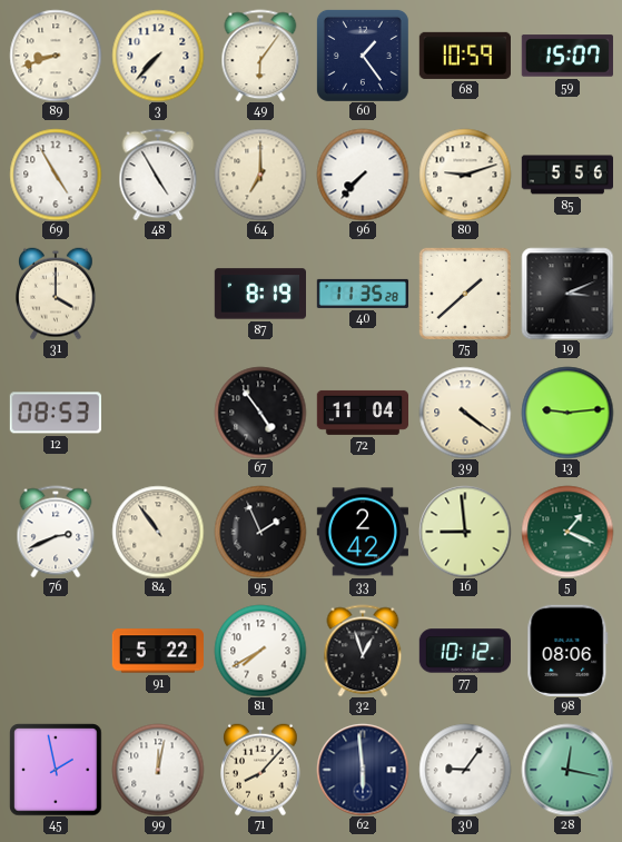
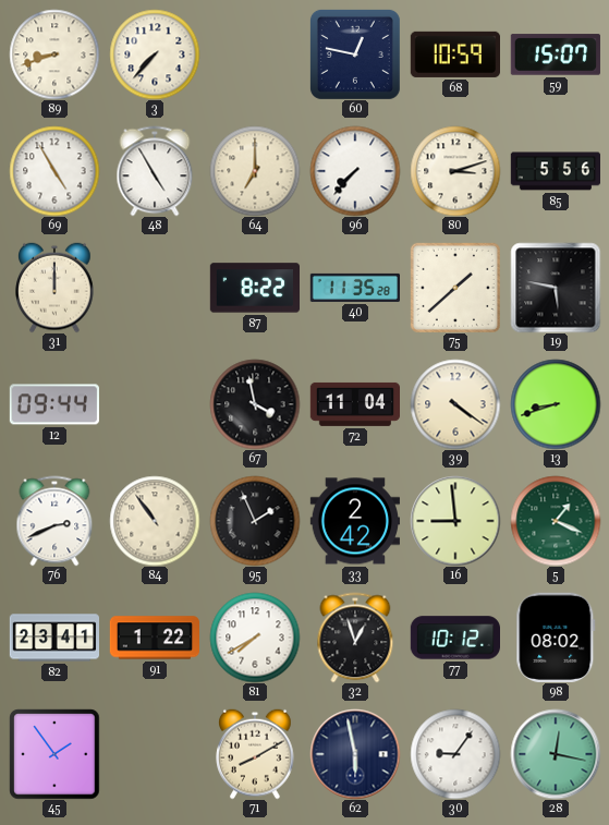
49: 6:06 -> none (260, 56)
60: 1:24 -> 12:47 (355, 54)
80: 9:12 -> 3:12 (455, 171)
31: 4:00 -> 12:00 (54, 288)
87: 8:19 -> 8:22 (254, 288)
19: 3:11 -> 5:47 (556, 288)
12: 08:53 -> 09:44 (53, 404)
67: 4:54 -> 3:58 (255, 404)
13: 9:14 -> 8:42 (556, 404)
82: none -> 23:41 (53, 638)
91: 5:22 -> 1:22 (154, 638)
98: 08:06 -> 08:02 (556, 638)
45: 1:58 -> 1:54 (54, 754)
99: 12:02 -> none (158, 770)
71: 8:07 -> 8:10 (255, 754)
62: 5:59 -> 5:58 (355, 754)
